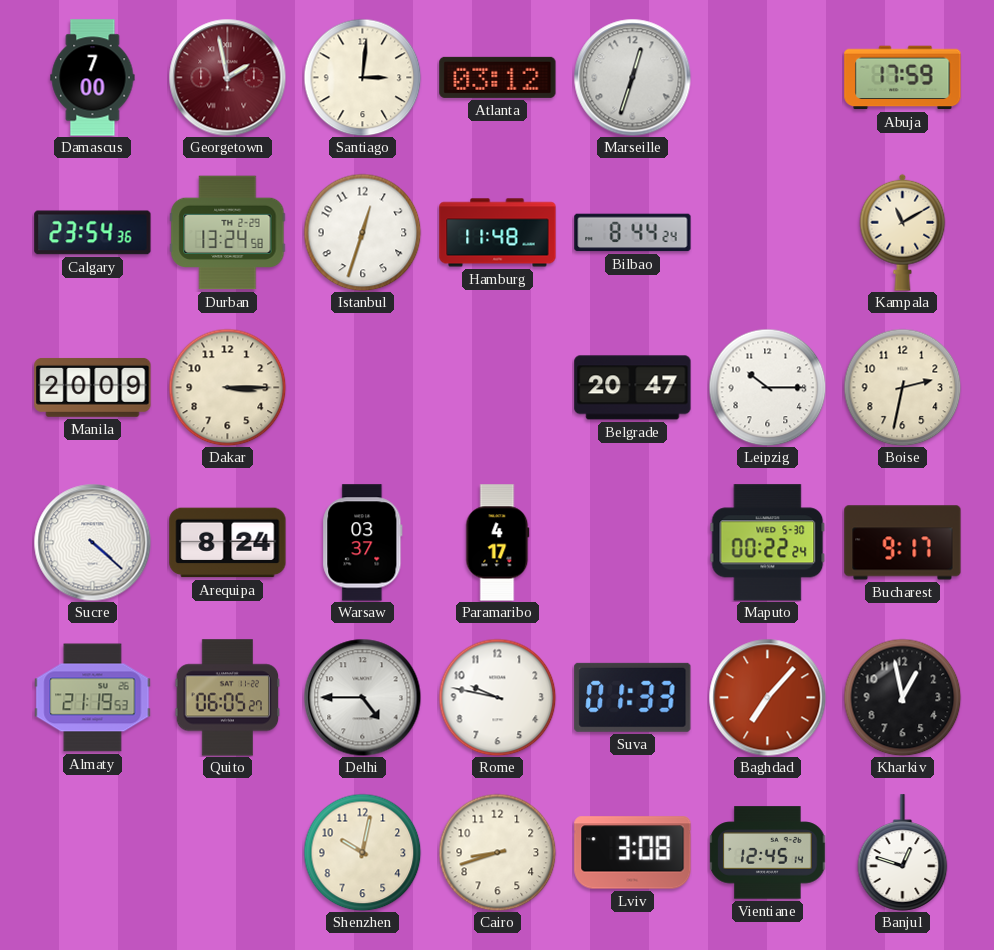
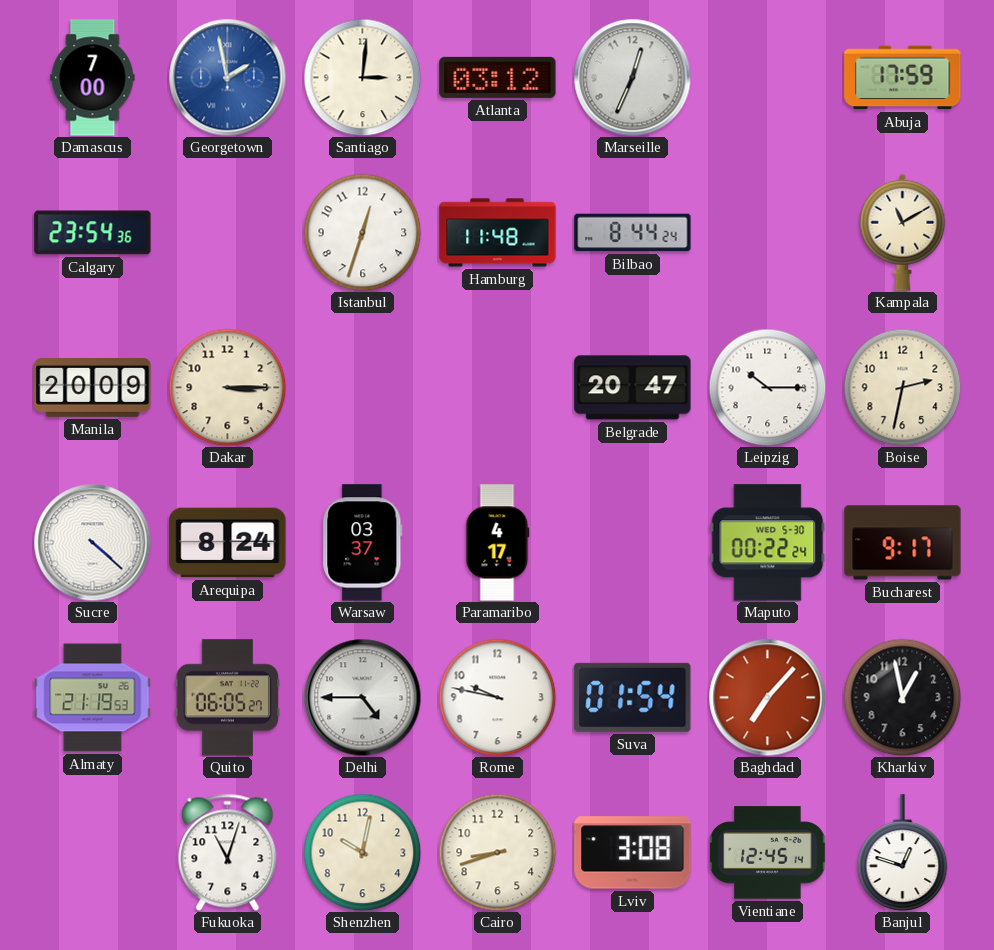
Georgetown dial: burgundy -> blue (227, 77)
Marseille: 12:33 -> 12:34 (632, 77)
Durban: 13:24 -> none (228, 233)
Suva: 01:33 -> 01:54 (633, 697)
Fukuoka: none -> 11:03 (228, 852)
